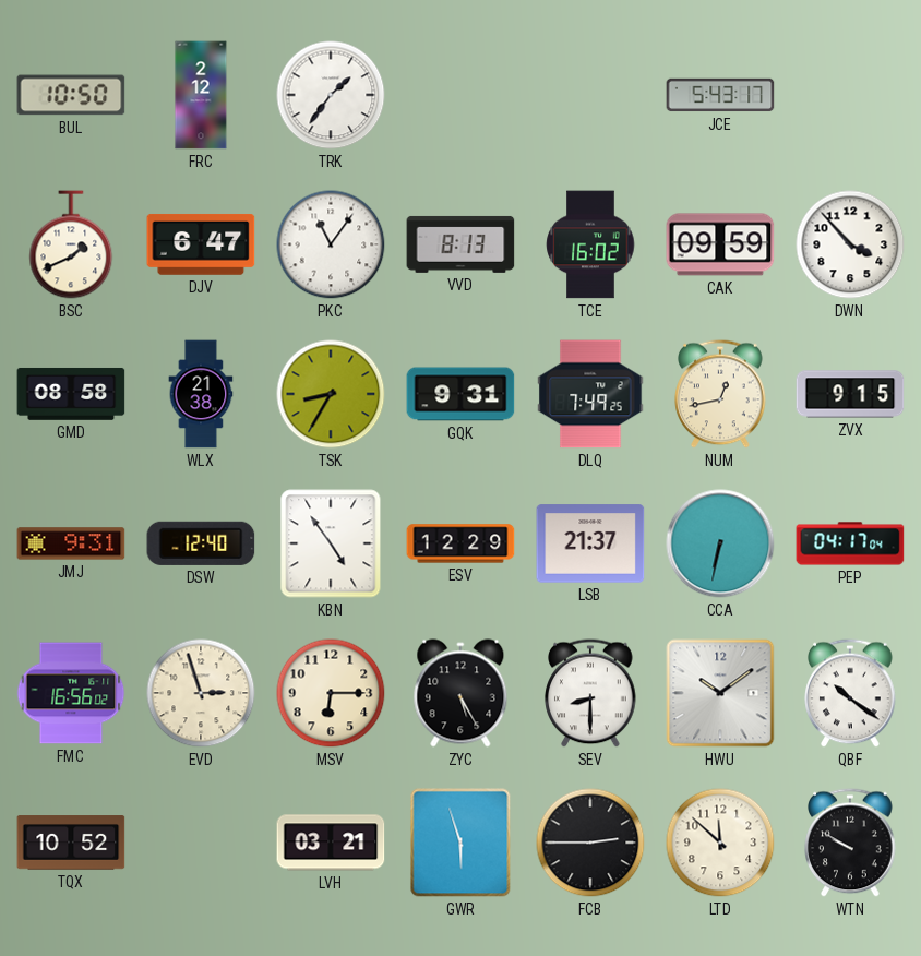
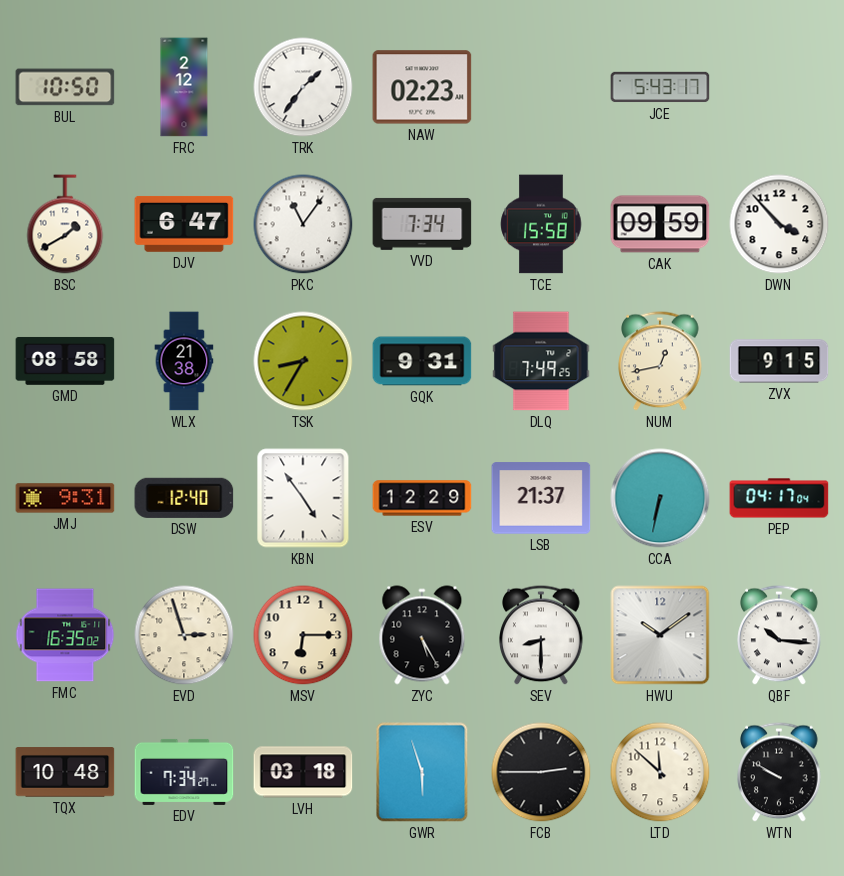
NAW: none -> 02:23 (422, 87)
BSC: 1:41 -> 1:40 (65, 224)
VVD: 8:13 -> 7:34 (422, 224)
TCE: 16:02 -> 15:58 (541, 224)
FMC: 16:56 -> 16:35 (65, 635)
QBF: 10:21 -> 10:16 (779, 635)
TQX: 10:52 -> 10:48 (65, 772)
EDV: none -> 7:34 (184, 772)
LVH: 03:21 -> 03:18 (303, 772)
